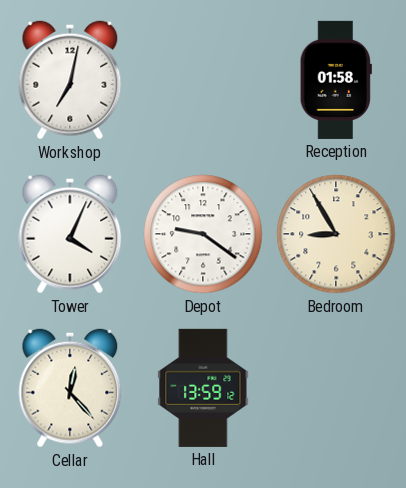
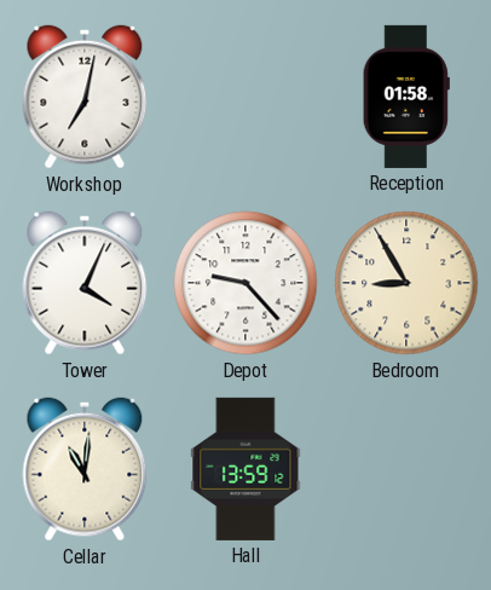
Depot: 9:21 -> 9:23 (245, 283)
Cellar: 12:23 -> 11:01 (85, 469)
